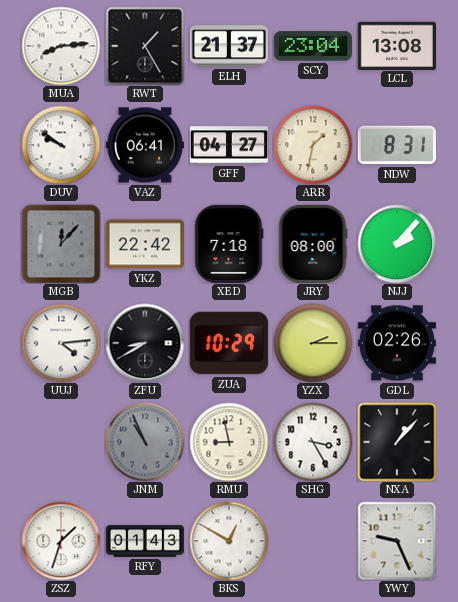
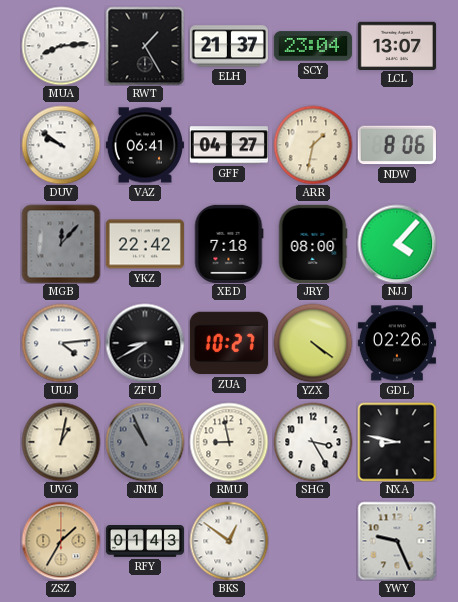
LCL: 13:08 -> 13:07 (397, 45)
NDW: 8:31 -> 8:06 (397, 145)
NJJ: 2:07 -> 4:07 (397, 244)
ZUA: 10:29 -> 10:27 (229, 343)
YZX: 2:15 -> 4:21 (313, 343)
UVG: none -> 1:02 (61, 442)
NXA: 1:07 -> 8:47 (397, 442)
ZSZ: 1:33 -> 1:35 (61, 541)
ZSZ dial: white -> champagne (61, 541)
BKS: 12:50 -> 12:51 (229, 541)
